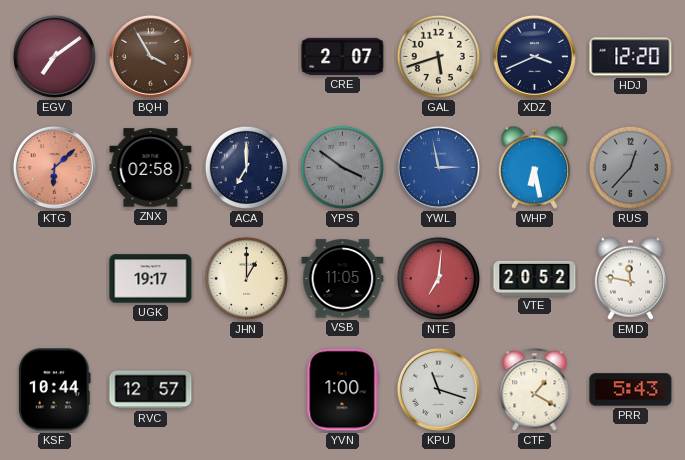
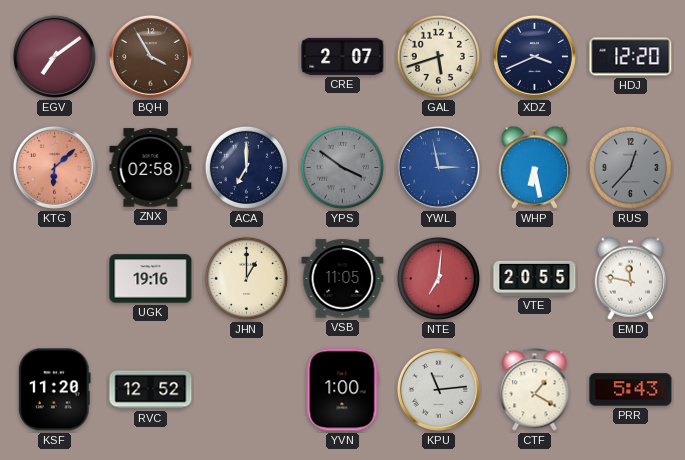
UGK: 19:17 -> 19:16 (151, 279)
VTE: 20:52 -> 20:55 (535, 278)
KSF: 10:44 -> 11:20 (55, 390)
RVC: 12:57 -> 12:52 (151, 390)
KPU: 11:18 -> 11:14 (438, 389)
